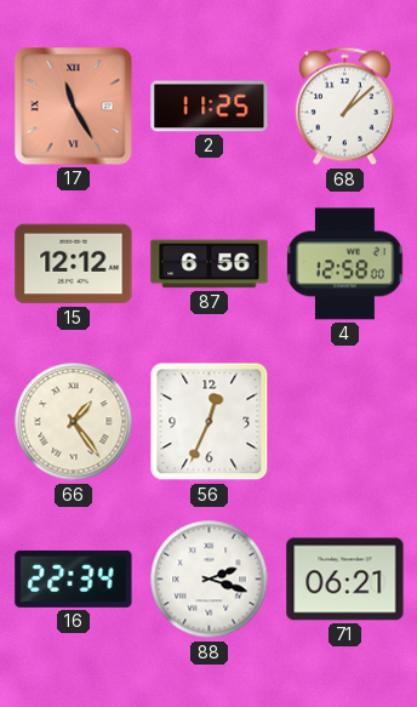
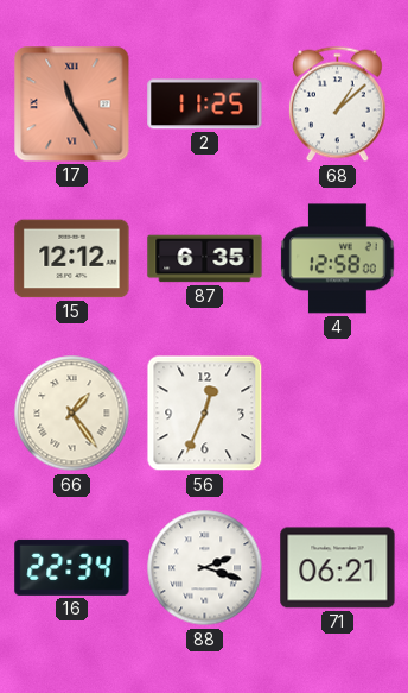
87: 6:56 -> 6:35 (205, 259)
